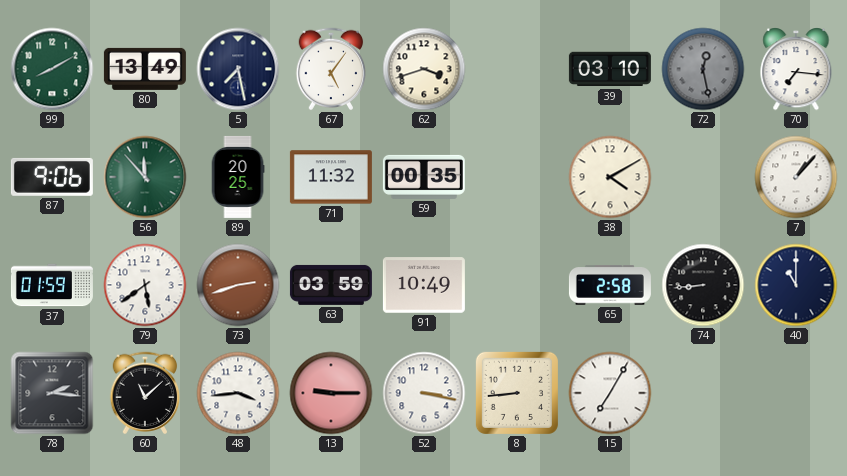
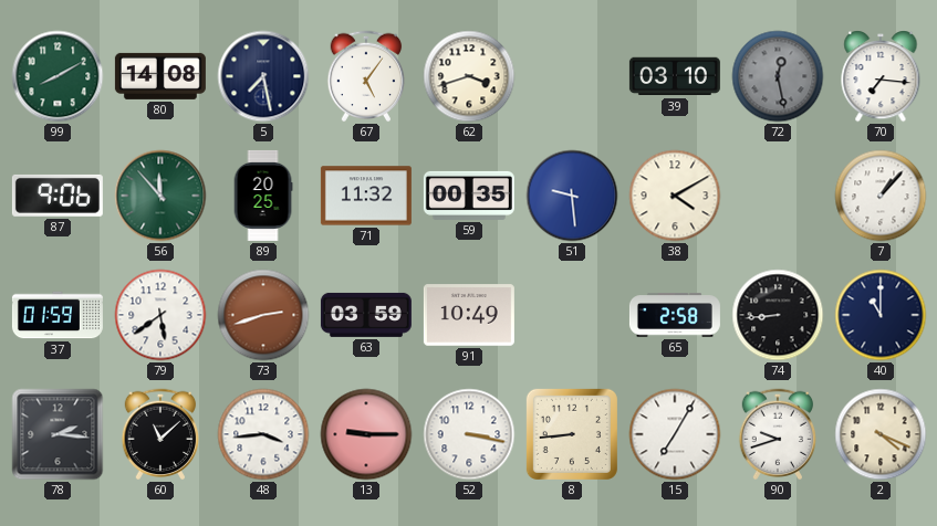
80: 13:49 -> 14:08 (160, 76)
51: none -> 9:29 (572, 196)
90: none -> 9:42 (778, 434)
2: none -> 4:19 (881, 434)
